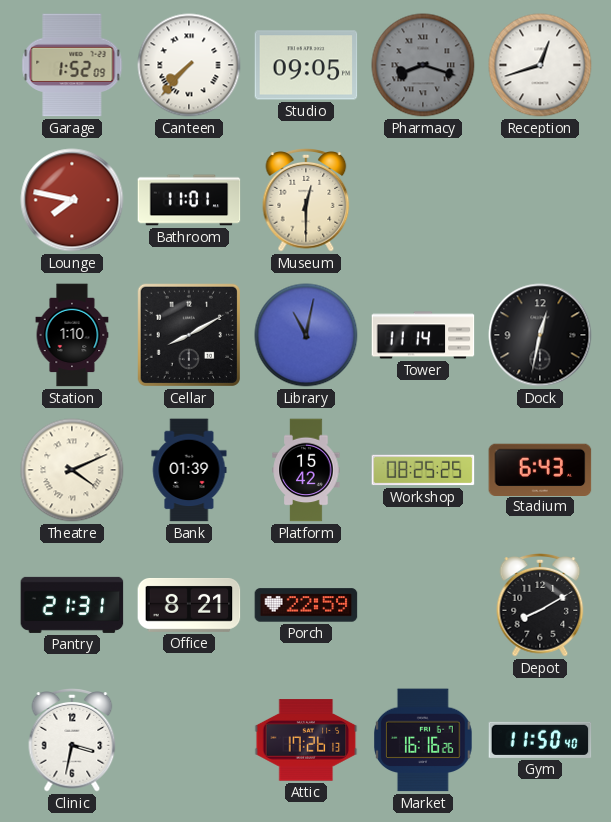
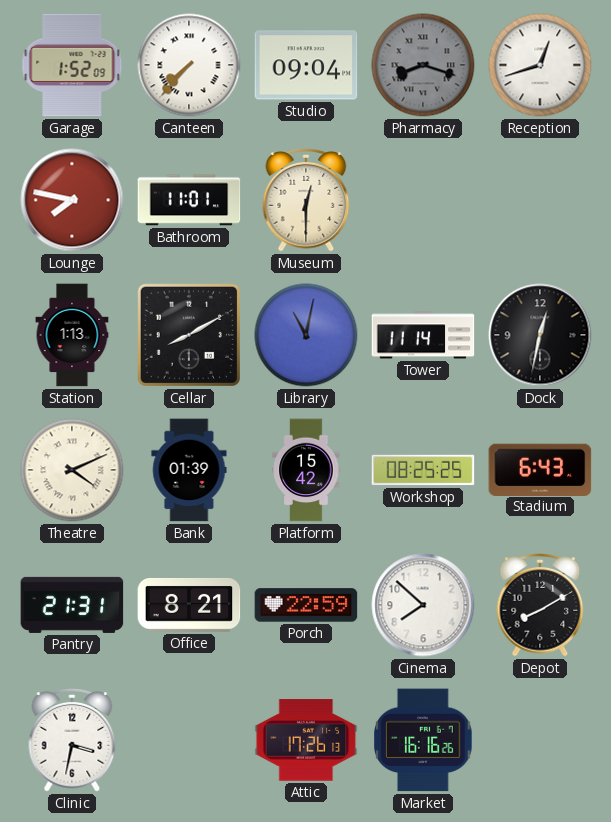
Studio: 09:05 -> 09:04 (306, 65)
Station: 1:10 -> 1:13 (72, 335)
Cinema: none -> 7:52 (423, 605)
Gym: 11:50 -> none (540, 740)
